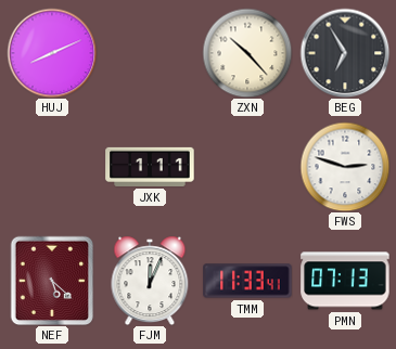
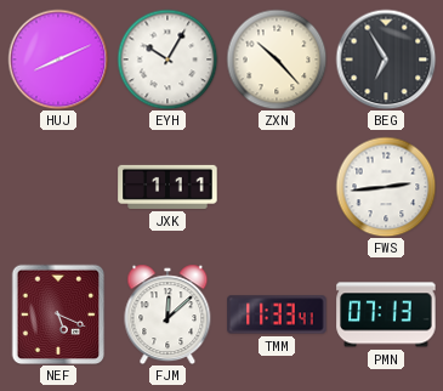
EYH: none -> 10:05 (167, 59)
FWS: 2:48 -> 2:44 (386, 187)
NEF: 5:22 -> 5:19 (58, 314)
FJM: 12:04 -> 12:08 (167, 314)
